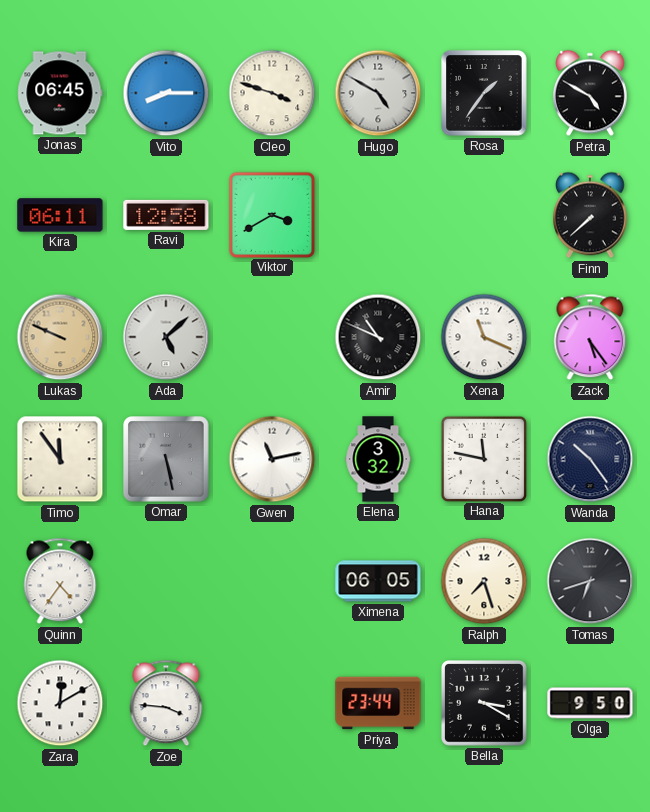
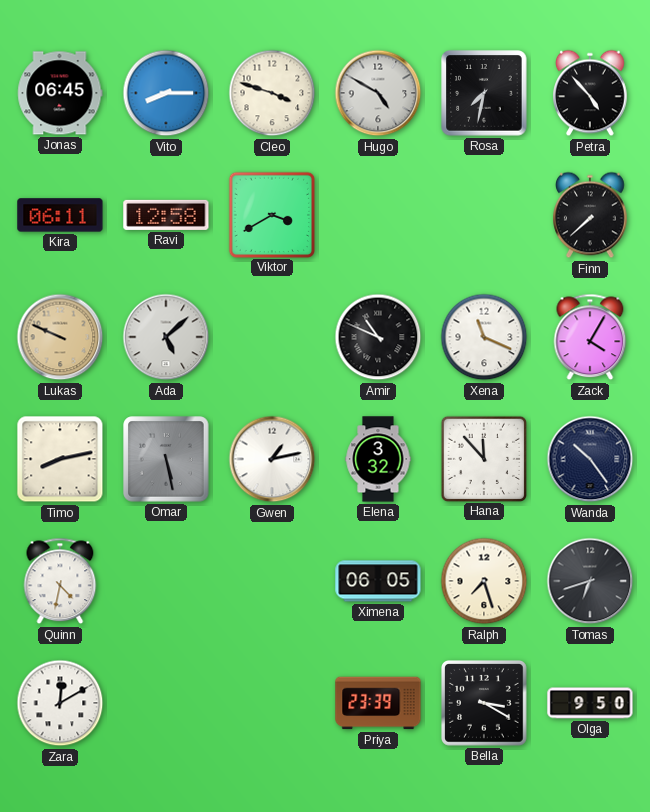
Rosa: 1:36 -> 7:32 (484, 93)
Petra: 4:50 -> 4:53 (591, 93)
Zack: 5:24 -> 4:05 (590, 337)
Timo: 11:54 -> 8:13 (60, 459)
Gwen: 11:13 -> 1:13 (272, 459)
Hana: 11:47 -> 11:53 (483, 458)
Quinn: 4:36 -> 4:32 (60, 581)
Zoe: 3:46 -> none (166, 703)
Priya: 23:44 -> 23:39 (378, 703)
